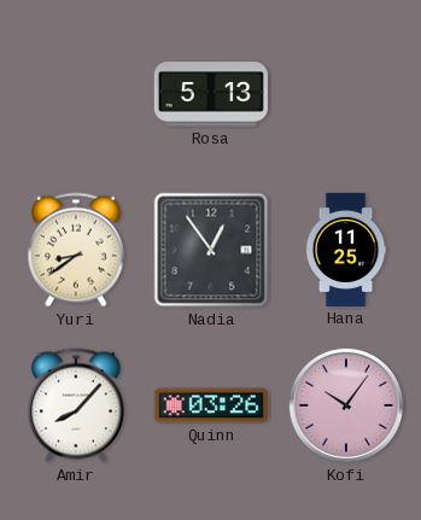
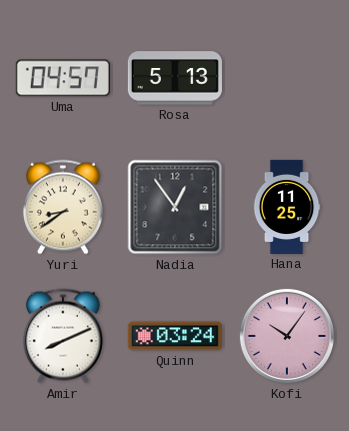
Uma: none -> 04:57 (63, 78)
Amir: 8:07 -> 8:11 (63, 336)
Quinn: 03:26 -> 03:24 (175, 336)
